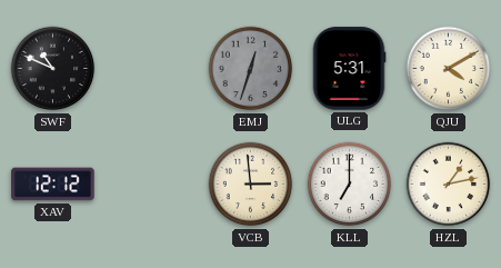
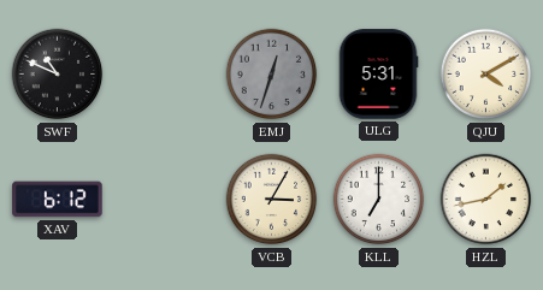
XAV: 12:12 -> 6:12 (58, 200)
VCB: 2:59 -> 3:05 (272, 200)
HZL: 1:13 -> 1:43 (486, 200)
